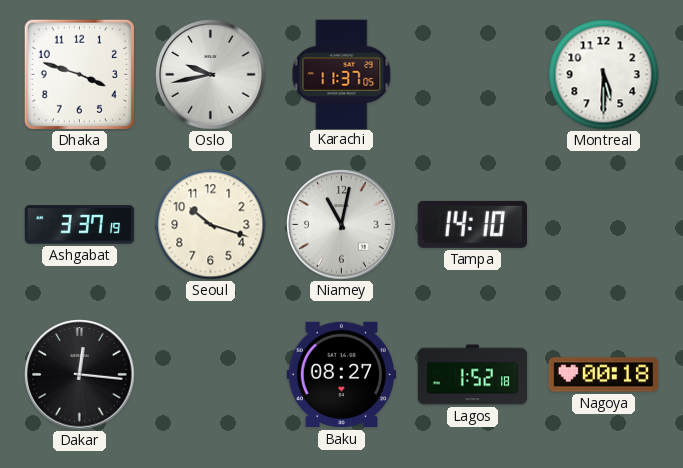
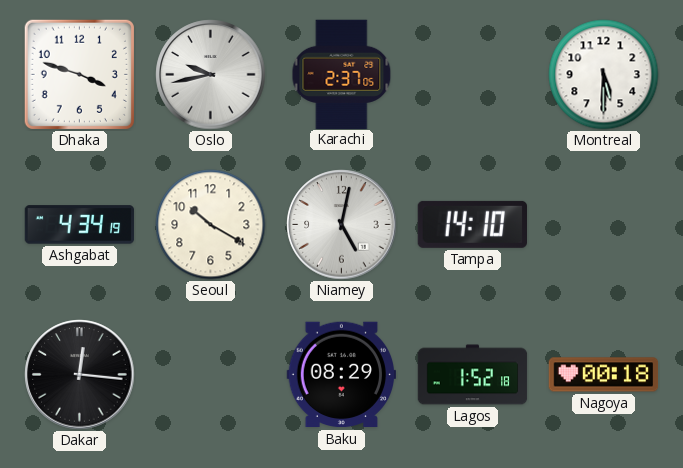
Karachi: 11:37 -> 2:37 (342, 74)
Ashgabat: 3:37 -> 4:34 (80, 225)
Seoul: 10:18 -> 10:20 (211, 225)
Niamey: 11:02 -> 5:02 (342, 225)
Baku: 08:27 -> 08:29 (342, 375)
